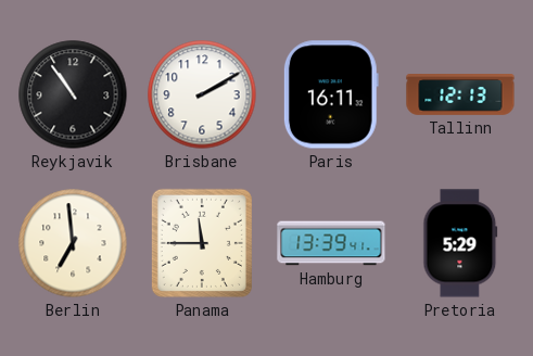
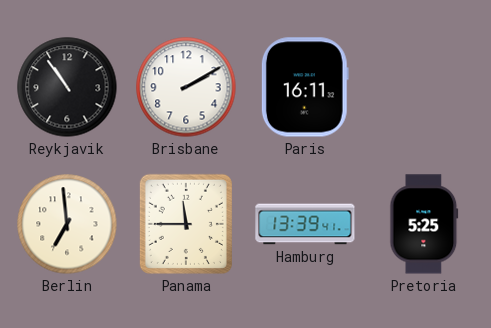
Tallinn: 12:13 -> none (460, 96)
Pretoria: 5:29 -> 5:25 (424, 224)
